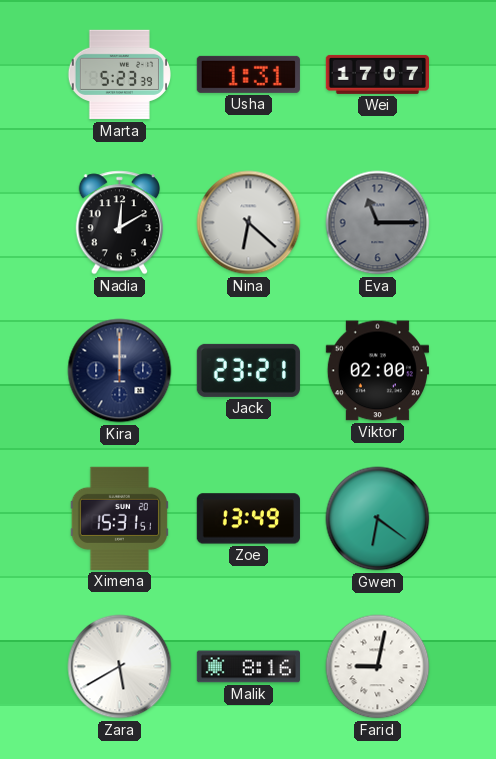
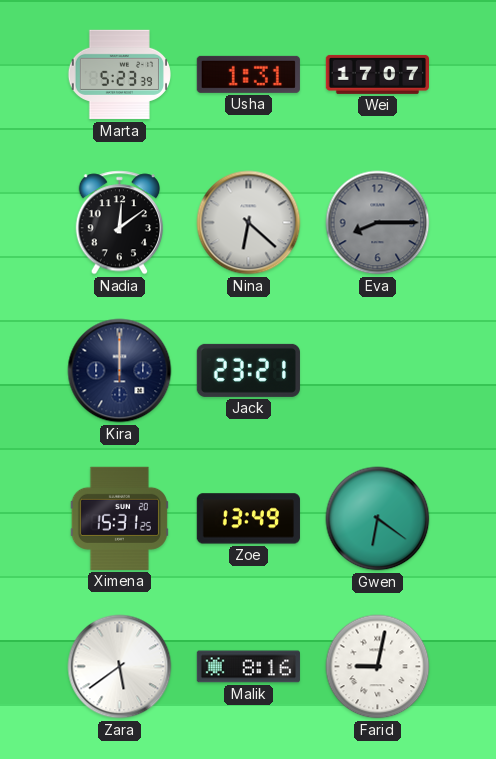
Nadia: 12:10 -> 12:09 (119, 223)
Eva: 11:15 -> 8:15 (378, 223)
Viktor: 02:00 -> none (377, 371)
Ximena: 15:31:51 -> 15:31:25 (119, 518)
Zara: 5:40 -> 5:39 (120, 667)
